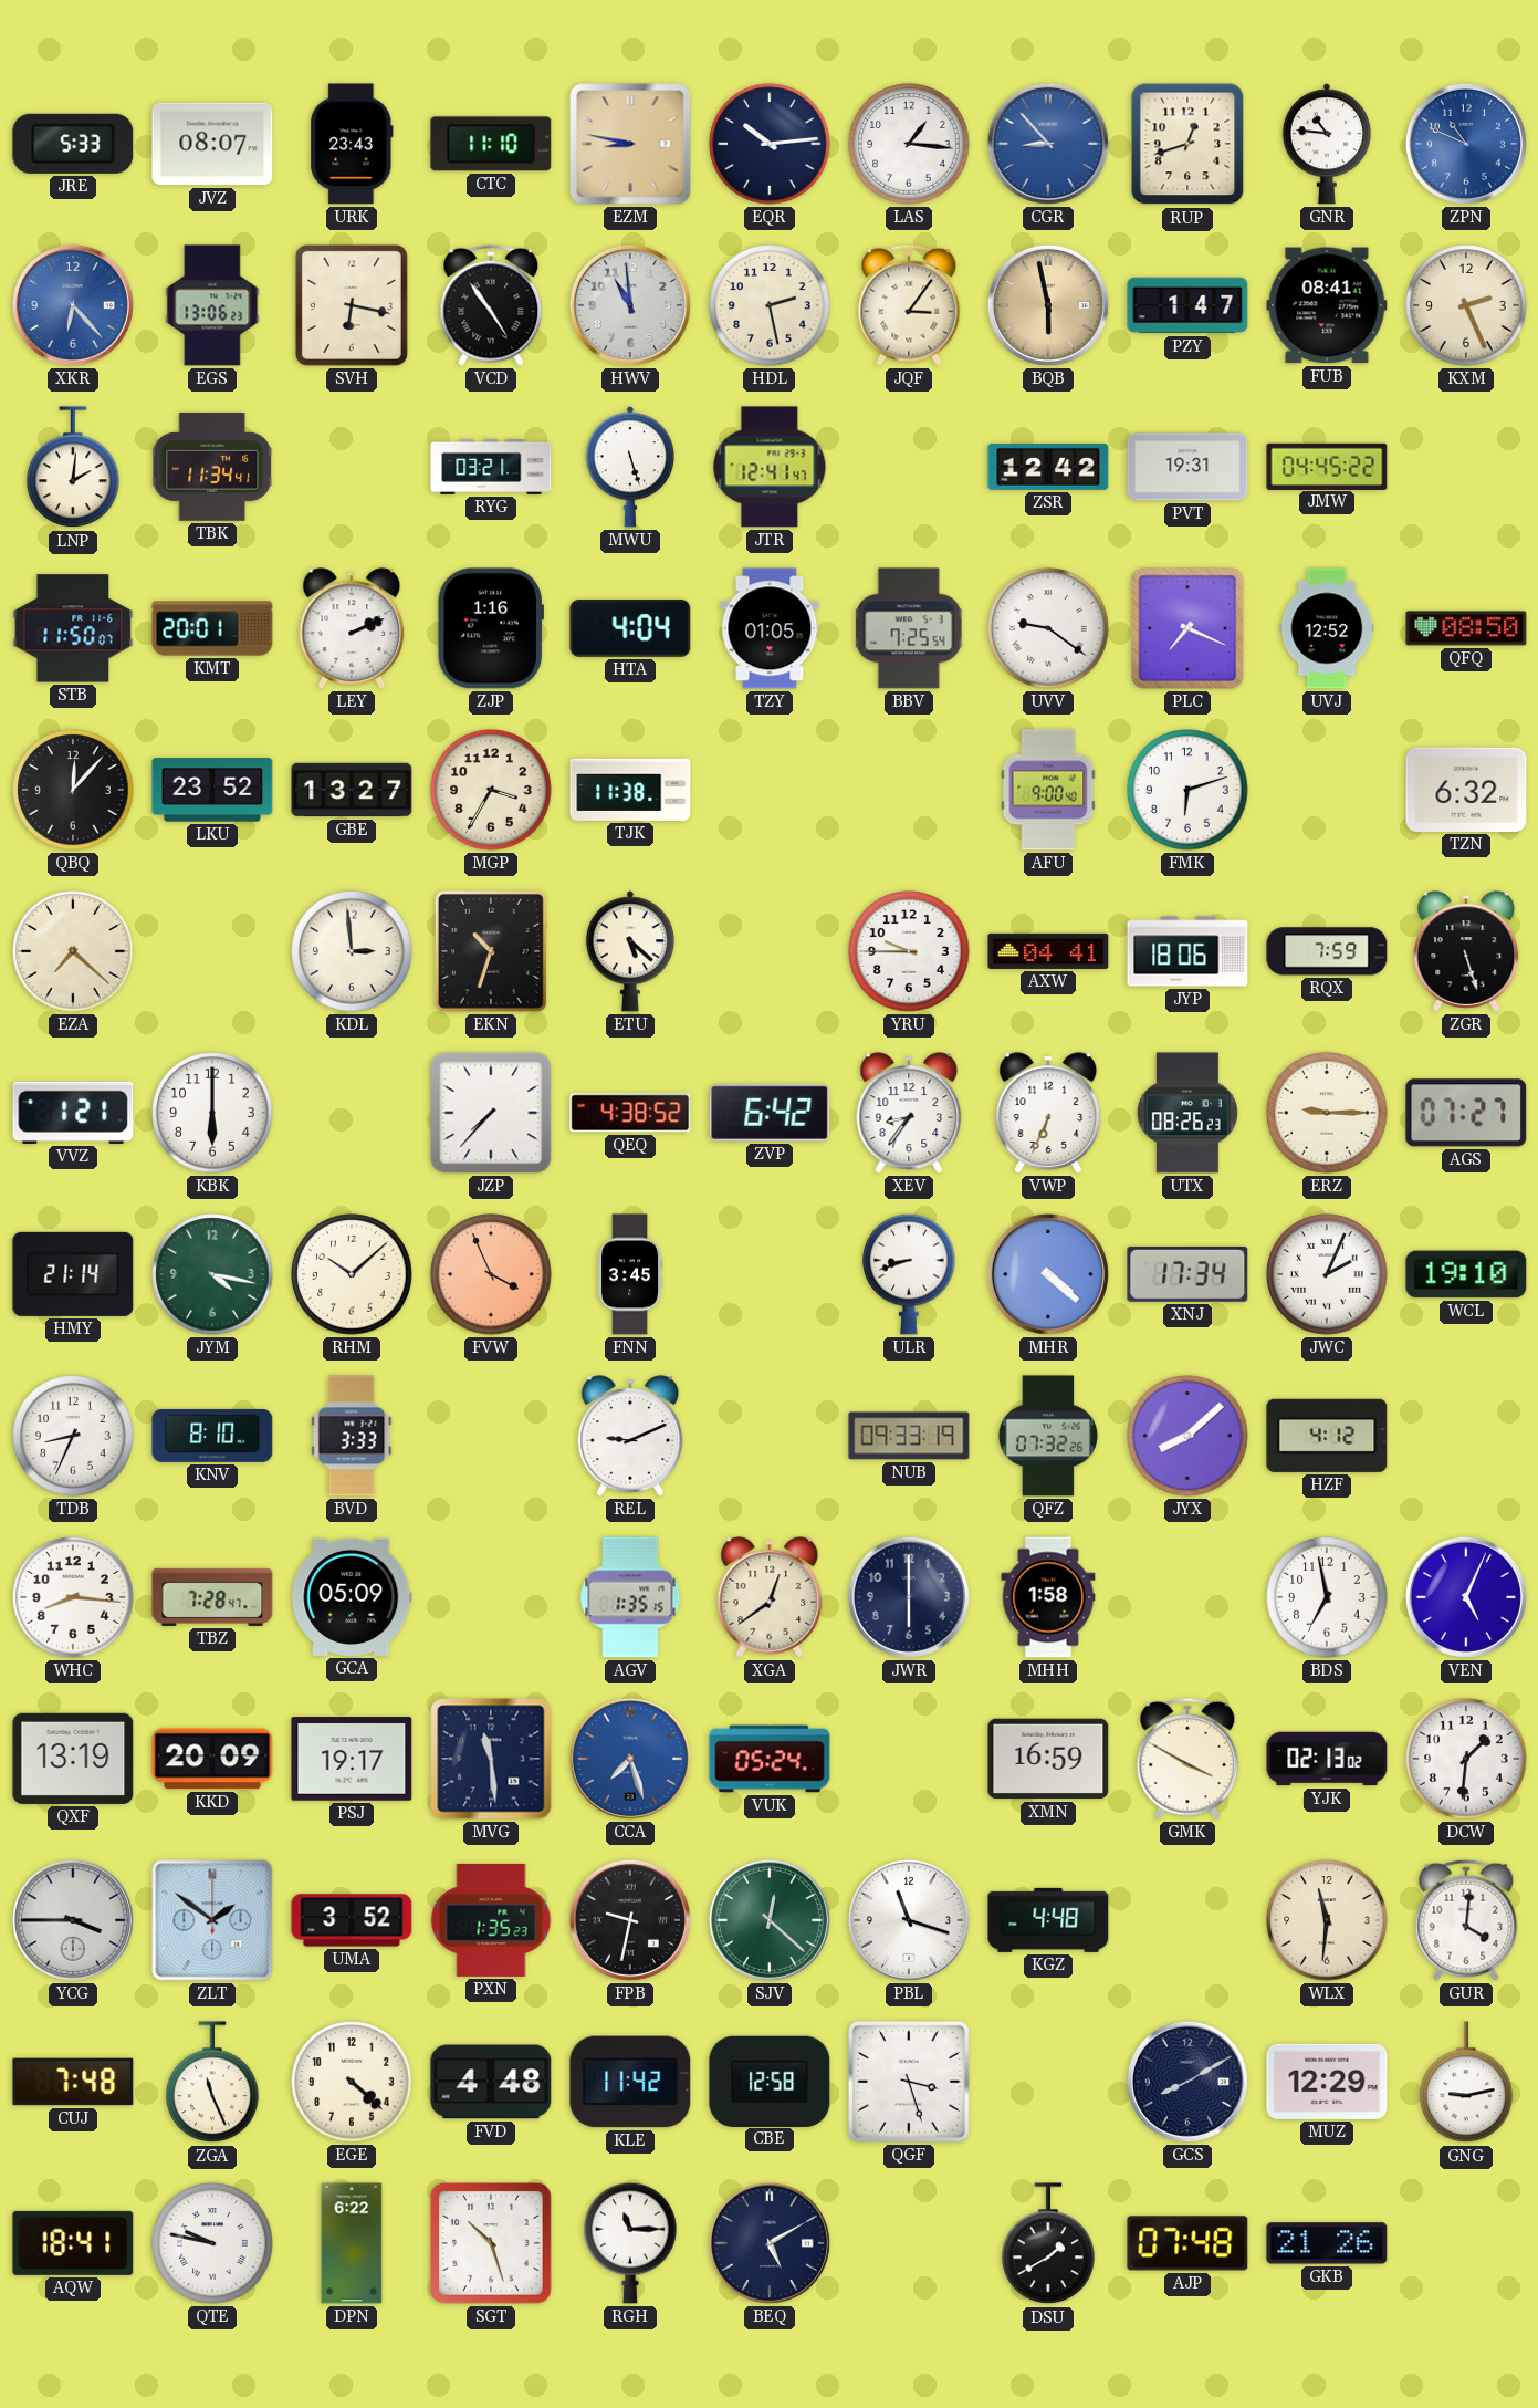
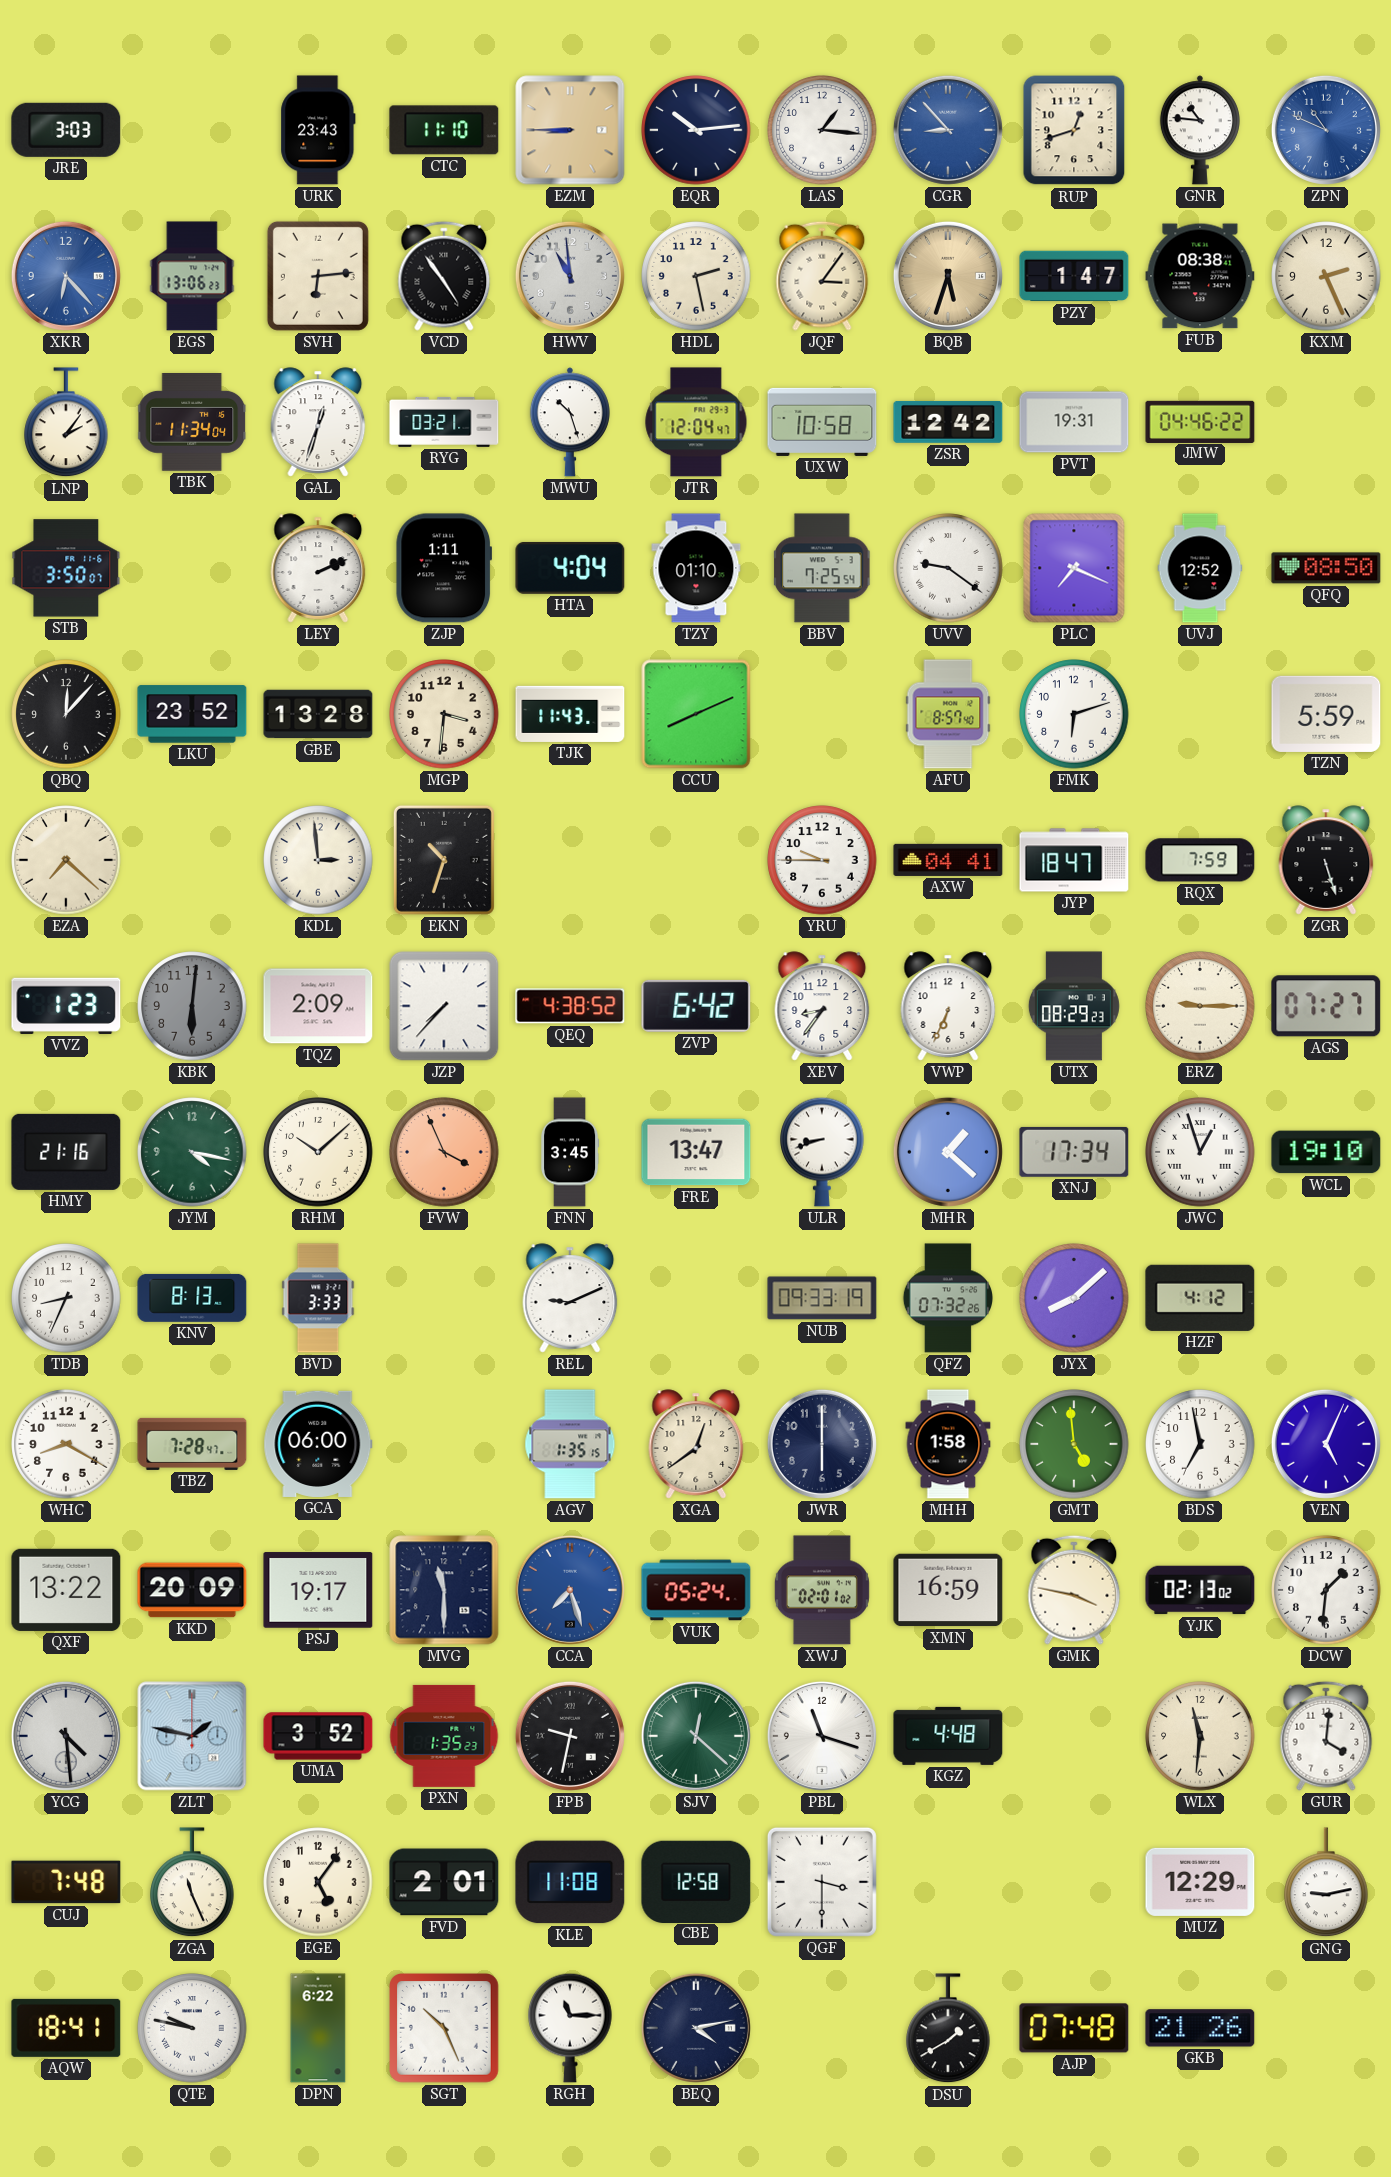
JRE: 5:33 -> 3:03 (66, 130)
JVZ: 08:07 -> none (212, 144)
EZM: 8:47 -> 8:45 (570, 130)
SVH: 6:17 -> 6:14 (318, 276)
BQB: 5:58 -> 5:33 (948, 276)
FUB: 08:41 -> 08:38 (1200, 276)
LNP: 2:01 -> 2:06 (66, 423)
TBK: 11:34:41 -> 11:34:04 (193, 423)
GAL: none -> 12:33 (318, 422)
MWU: 5:27 -> 10:27 (570, 422)
JTR: 12:41 -> 12:04 (696, 422)
UXW: none -> 10:58 (822, 422)
JMW: 04:45 -> 04:46 (1200, 421)
STB: 11:50 -> 3:50 (66, 568)
KMT: 20:01 -> none (212, 628)
ZJP: 1:16 -> 1:11 (443, 568)
TZY: 01:05 -> 01:10 (696, 568)
GBE: 13:27 -> 13:28 (318, 714)
MGP: 3:35 -> 3:31 (444, 714)
TJK: 11:38 -> 11:43 (570, 714)
CCU: none -> 8:11 (696, 714)
AFU: 9:00 -> 8:57 (948, 714)
TZN: 6:32 -> 5:59 (1326, 714)
ETU: 5:22 -> none (630, 951)
JYP: 18:06 -> 18:47 (1074, 860)
VVZ: 1:21 -> 1:23 (66, 1006)
KBK: 6:00 -> 6:01 (192, 1006)
KBK dial: white -> grey (192, 1006)
TQZ: none -> 2:09 (318, 1006)
UTX: 08:26 -> 08:29 (1074, 1006)
HMY: 21:14 -> 21:16 (66, 1152)
FRE: none -> 13:47 (696, 1152)
MHR: 4:22 -> 1:22 (948, 1152)
JWC: 2:04 -> 12:57 (1200, 1152)
KNV: 8:10 -> 8:13 (192, 1298)
WHC: 8:16 -> 8:20 (66, 1444)
GCA: 05:09 -> 06:00 (318, 1444)
GMT: none -> 4:59 (1074, 1444)
QXF: 13:19 -> 13:22 (66, 1590)
MVG: 11:29 -> 11:30 (444, 1590)
XWJ: none -> 02:01 (822, 1590)
GMK: 3:50 -> 3:47 (1074, 1590)
YCG: 3:45 -> 4:29 (66, 1736)
ZLT: 1:51 -> 1:47 (192, 1736)
EGE: 4:22 -> 5:06 (318, 1882)
FVD: 4:48 -> 2:01 (444, 1882)
KLE: 11:42 -> 11:08 (570, 1882)
QGF: 3:27 -> 3:30 (822, 1882)
GCS: 8:10 -> none (1187, 2082)
SGT: 10:27 -> 10:26 (445, 2029)
BEQ: 5:10 -> 4:13 (696, 2028)
